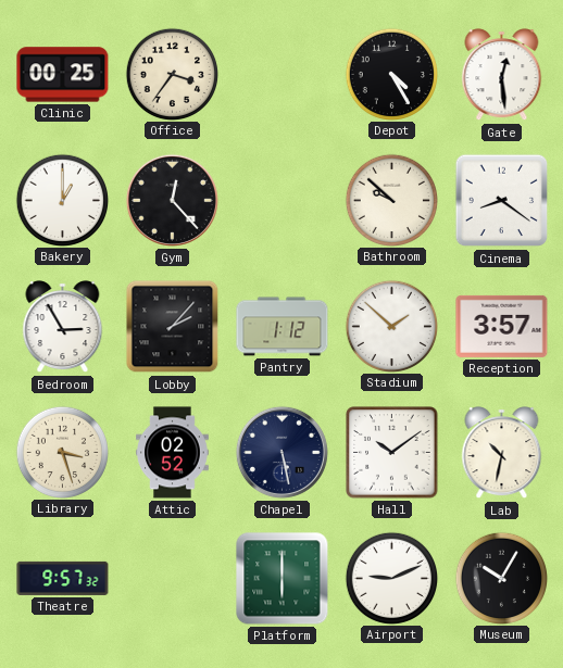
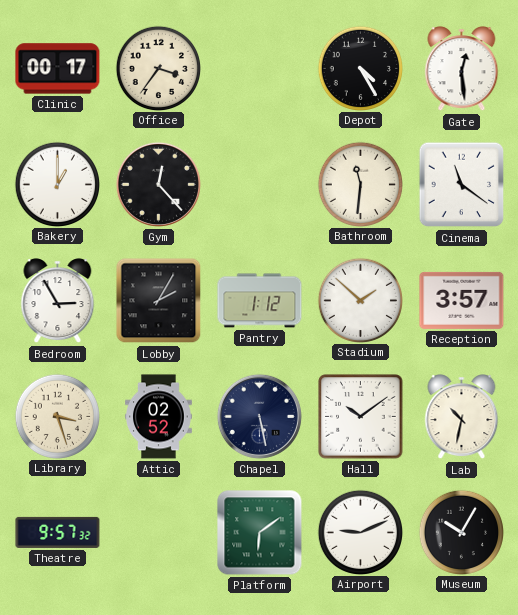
Clinic: 00:25 -> 00:17 (58, 69)
Bathroom: 9:52 -> 11:31 (360, 184)
Cinema: 8:21 -> 11:21 (462, 185)
Lobby: 2:07 -> 2:05 (159, 301)
Platform: 6:00 -> 6:09 (260, 533)
